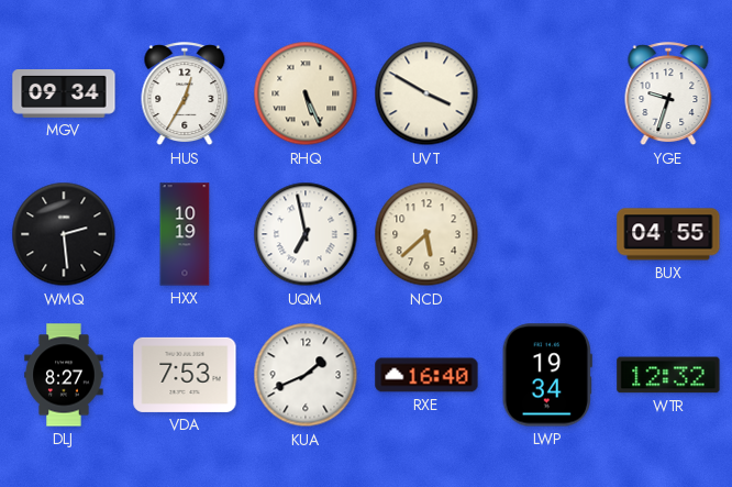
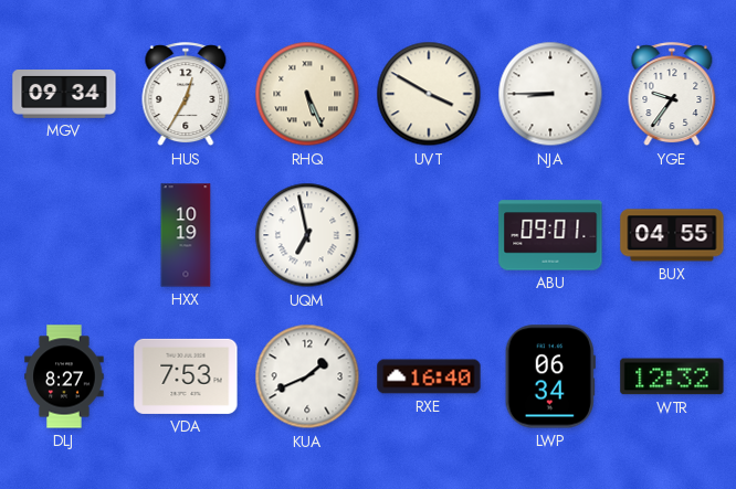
NJA: none -> 8:45 (550, 94)
YGE: 9:33 -> 9:36 (672, 95)
WMQ: 2:29 -> none (64, 234)
NCD: 5:38 -> none (426, 234)
ABU: none -> 09:01 (550, 235)
LWP: 19:34 -> 06:34 (550, 376)
